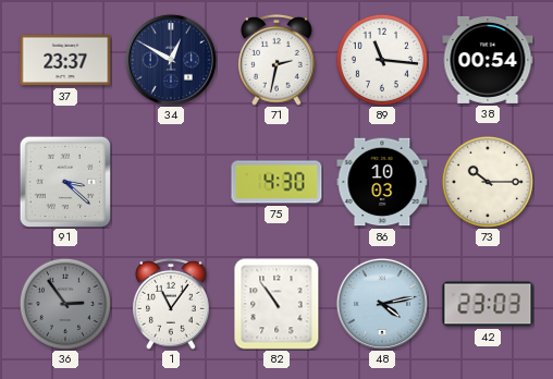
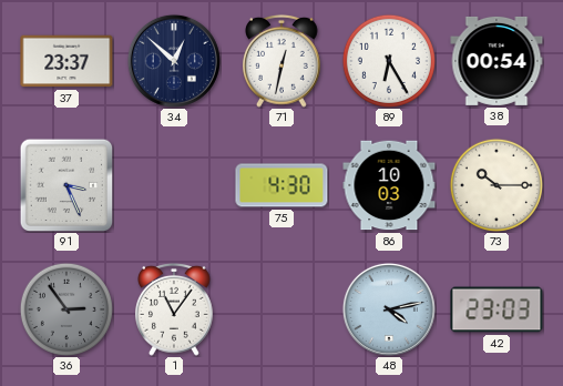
34: 12:50 -> 12:52 (174, 61)
71: 2:32 -> 12:32 (283, 61)
89: 11:16 -> 6:25 (388, 60)
91: 3:22 -> 3:26 (66, 185)
82: 10:54 -> none (276, 304)
